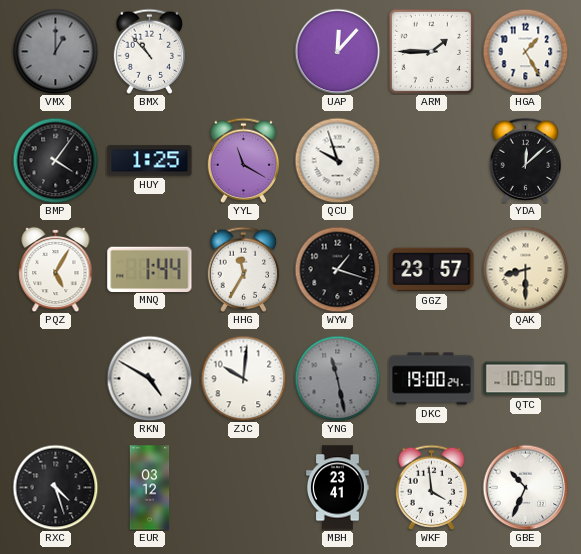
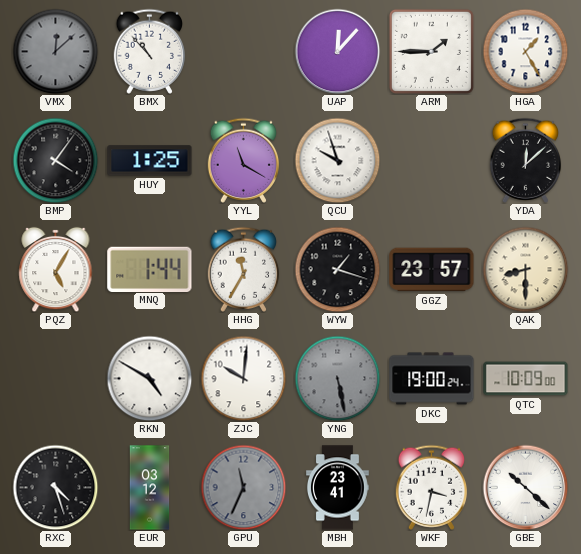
VMX: 1:00 -> 12:08 (55, 51)
YNG: 11:28 -> 5:28 (337, 378)
GPU: none -> 11:34 (243, 487)
WKF: 3:59 -> 3:32 (432, 487)
GBE: 10:34 -> 10:22 (525, 487)
